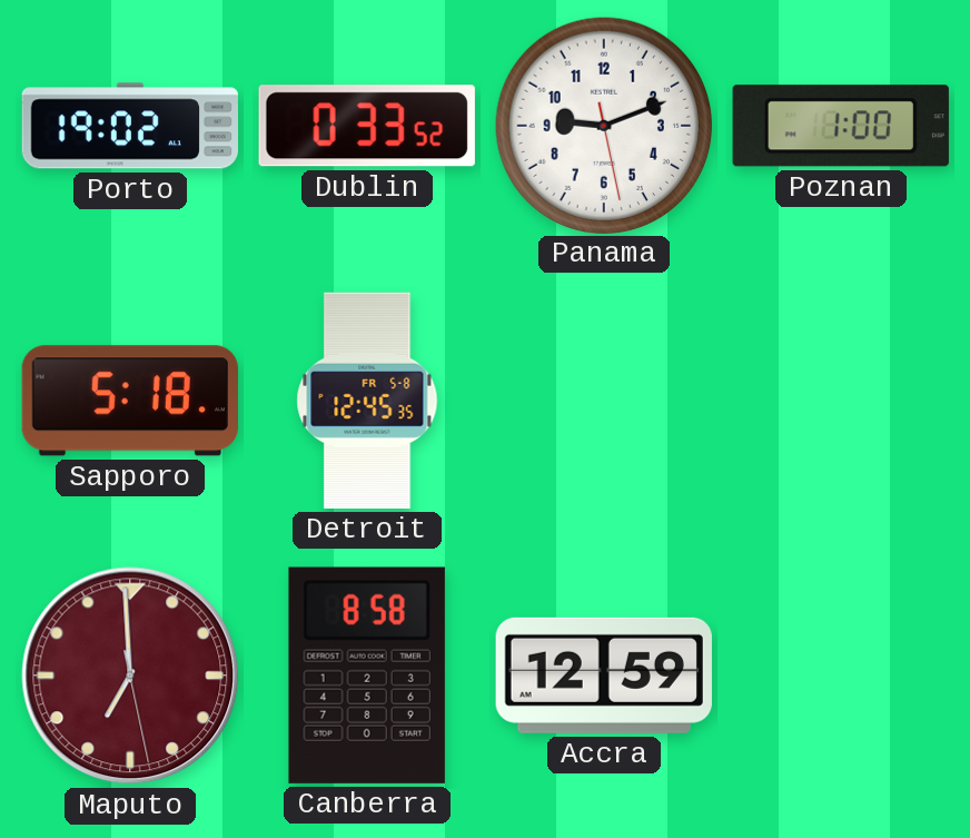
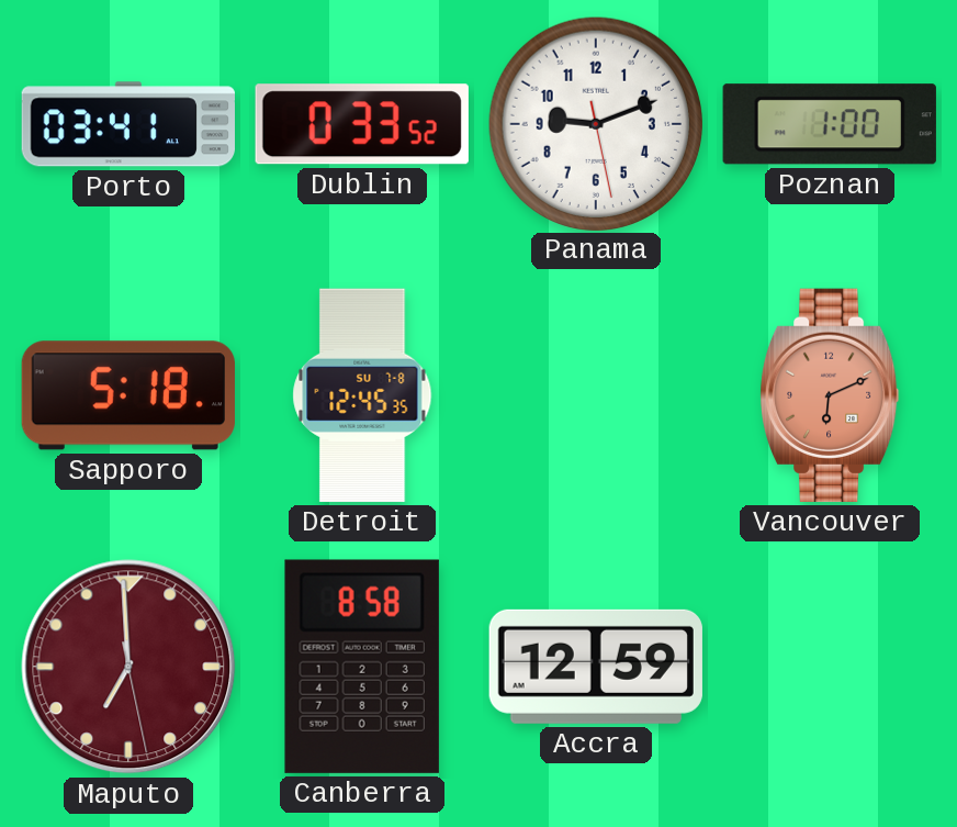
Porto: 19:02 -> 03:41 (127, 124)
Detroit date: FR 5-8 -> SU 7-8 (362, 395)
Vancouver: none -> 6:11 (830, 395)
